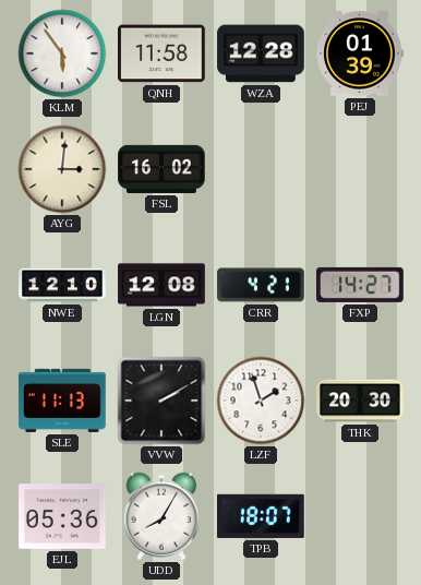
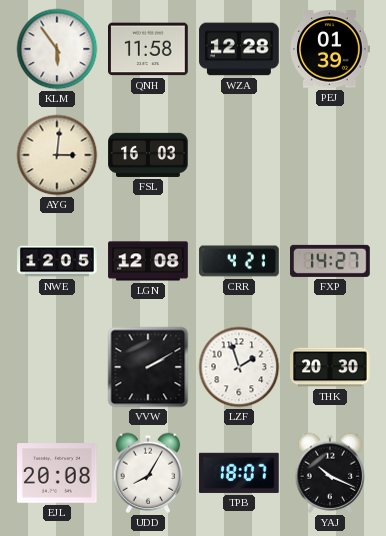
FSL: 16:02 -> 16:03 (148, 155)
NWE: 12:10 -> 12:05 (57, 261)
SLE: 11:13 -> none (62, 401)
EJL: 05:36 -> 20:08 (57, 473)
YAJ: none -> 10:19 (330, 473)
